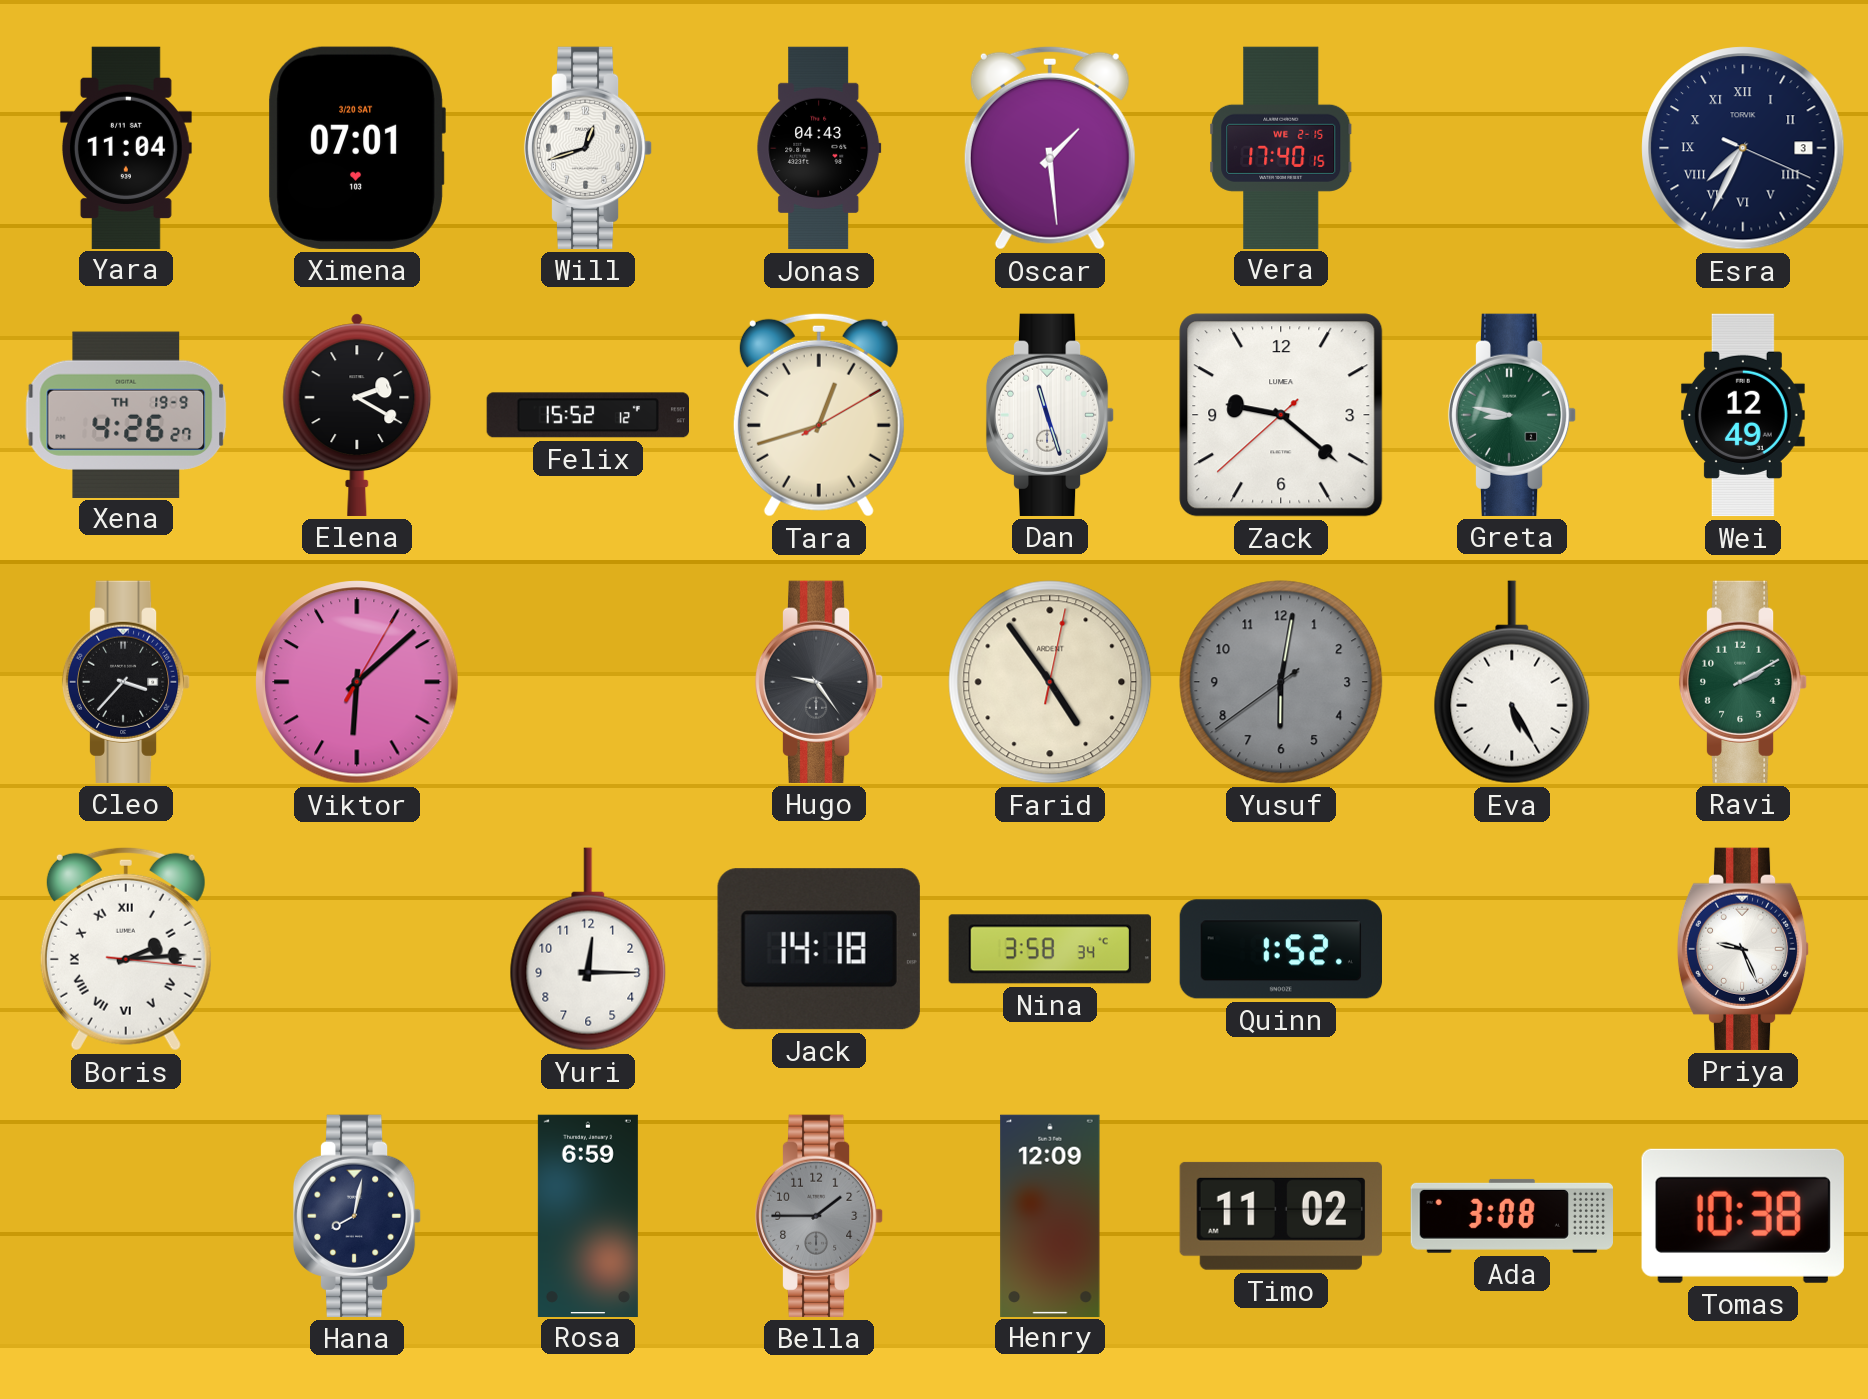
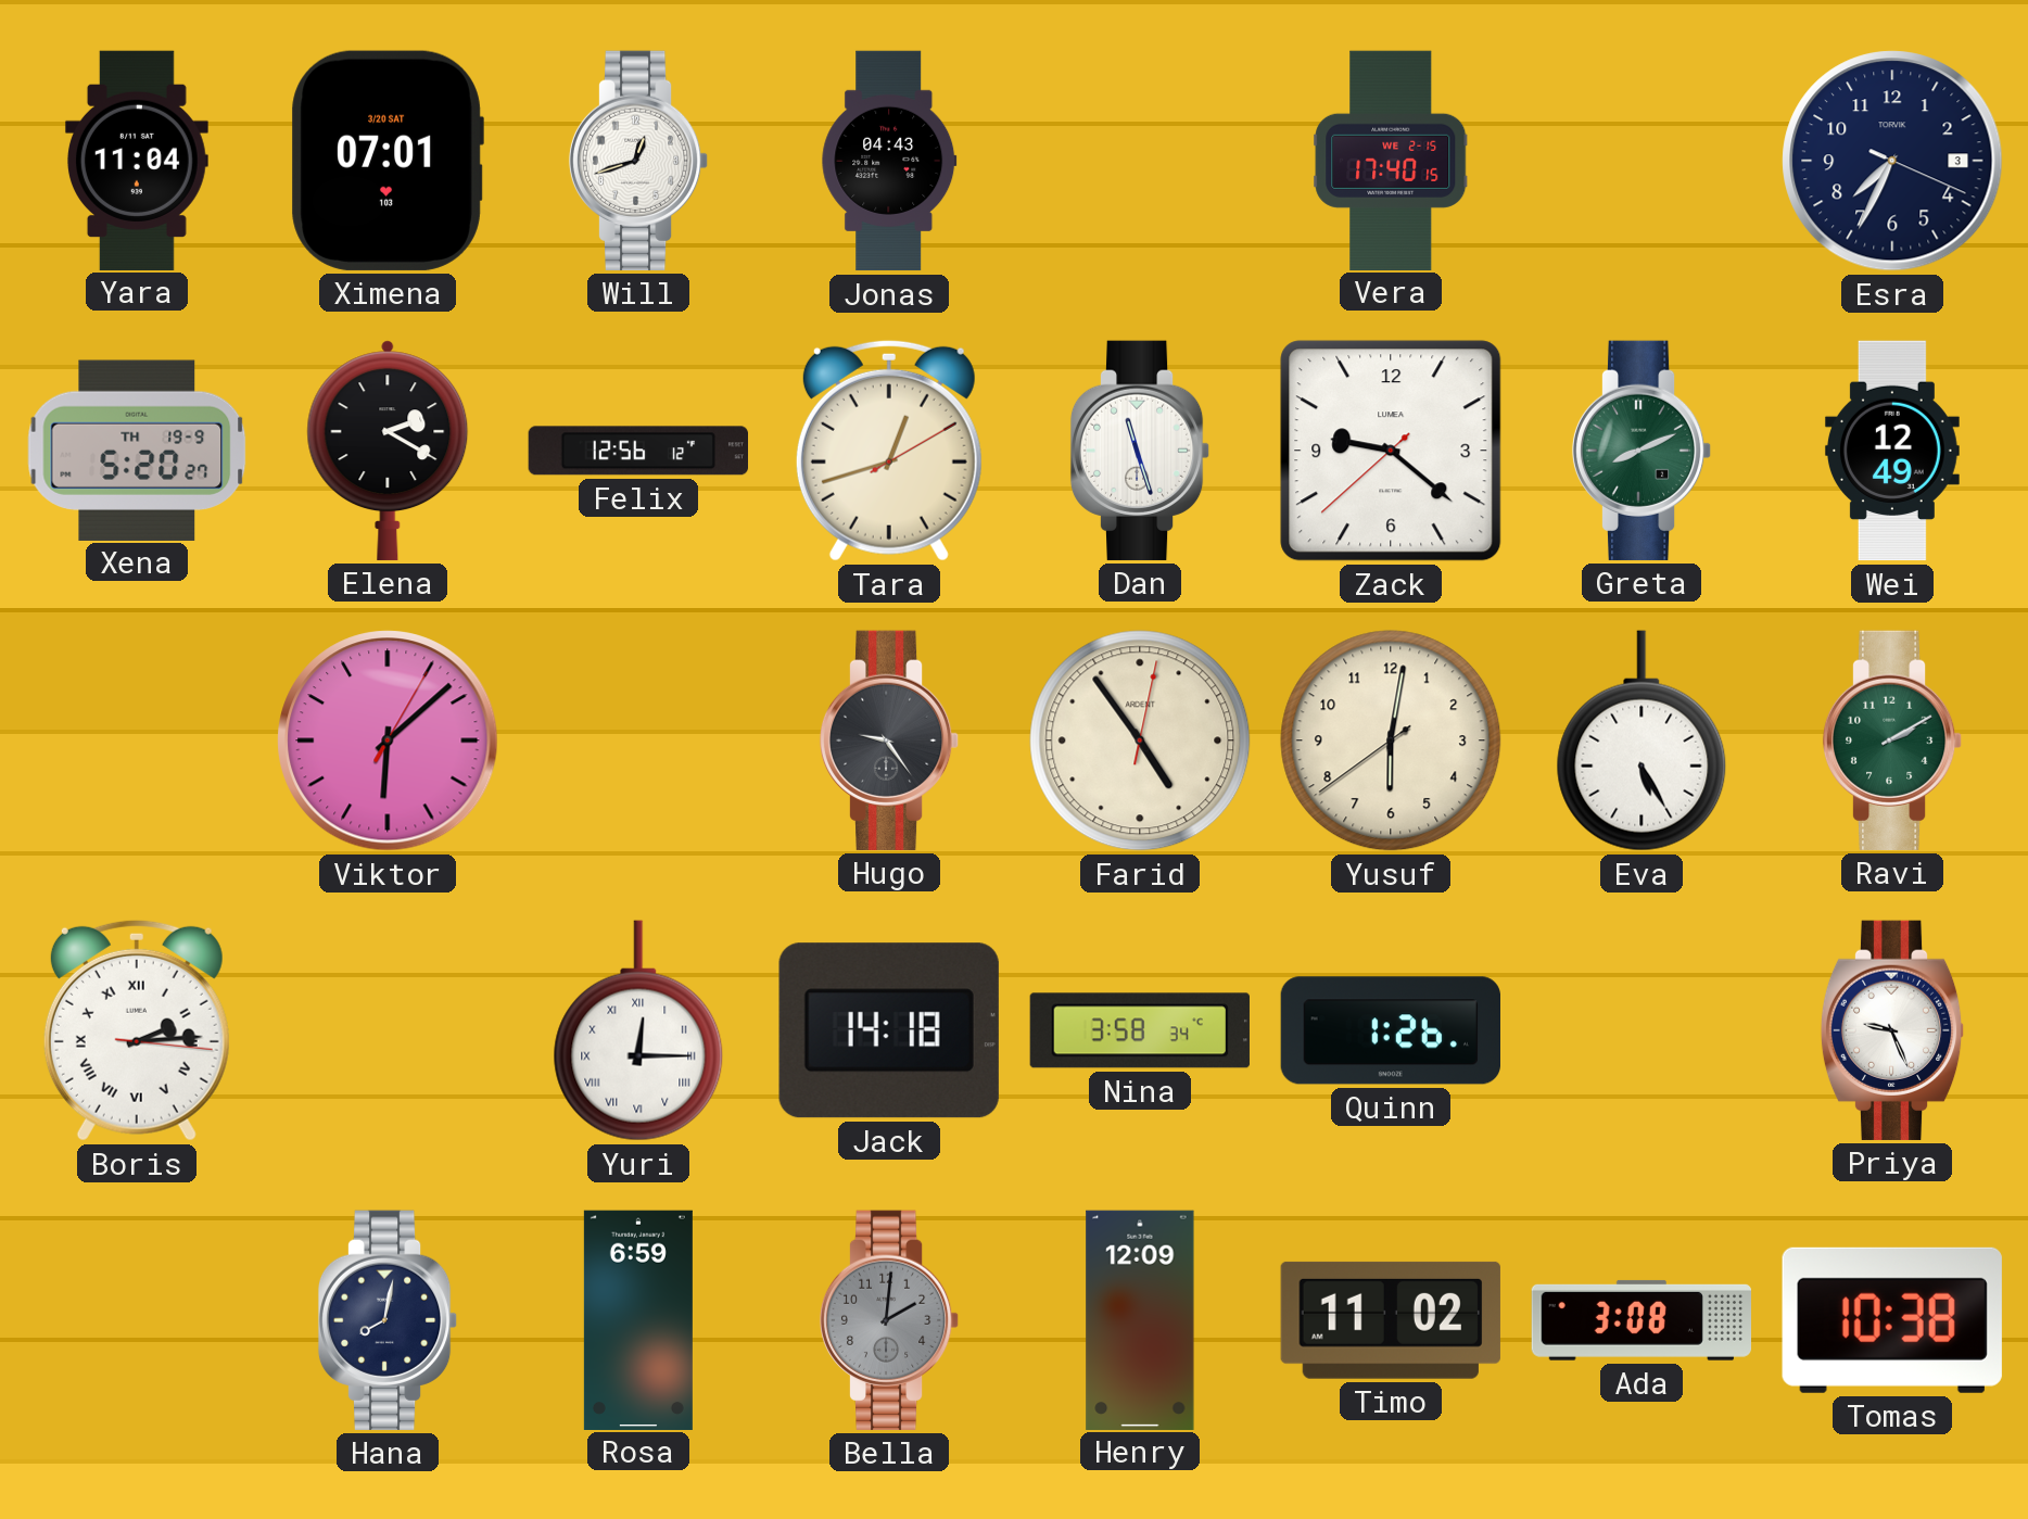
Oscar: 1:29 -> none (1050, 148)
Esra numerals: Roman -> Arabic (1892, 161)
Xena: 4:26 -> 5:20 (137, 450)
Felix: 15:52 -> 12:56 (637, 451)
Greta: 8:47 -> 8:11 (1642, 451)
Cleo: 3:37 -> none (126, 682)
Yusuf dial: grey -> cream (1391, 740)
Yuri numerals: Arabic -> Roman (638, 1030)
Quinn: 1:52 -> 1:26 (1390, 1030)
Bella: 1:45 -> 2:01 (889, 1320)
